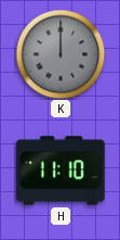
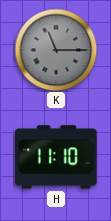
K: 12:00 -> 11:15 (56, 50)
